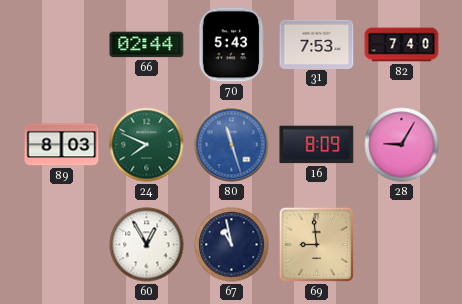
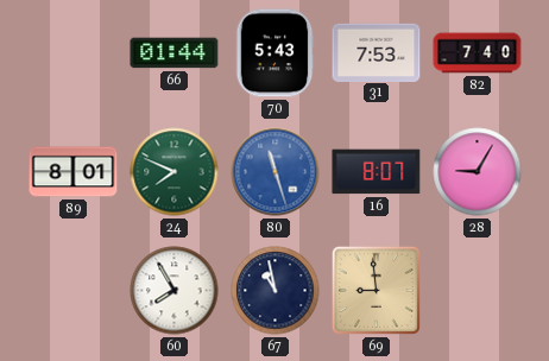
66: 02:44 -> 01:44 (175, 53)
89: 8:03 -> 8:01 (74, 172)
16: 8:09 -> 8:07 (377, 172)
60: 12:55 -> 7:55 (175, 291)
